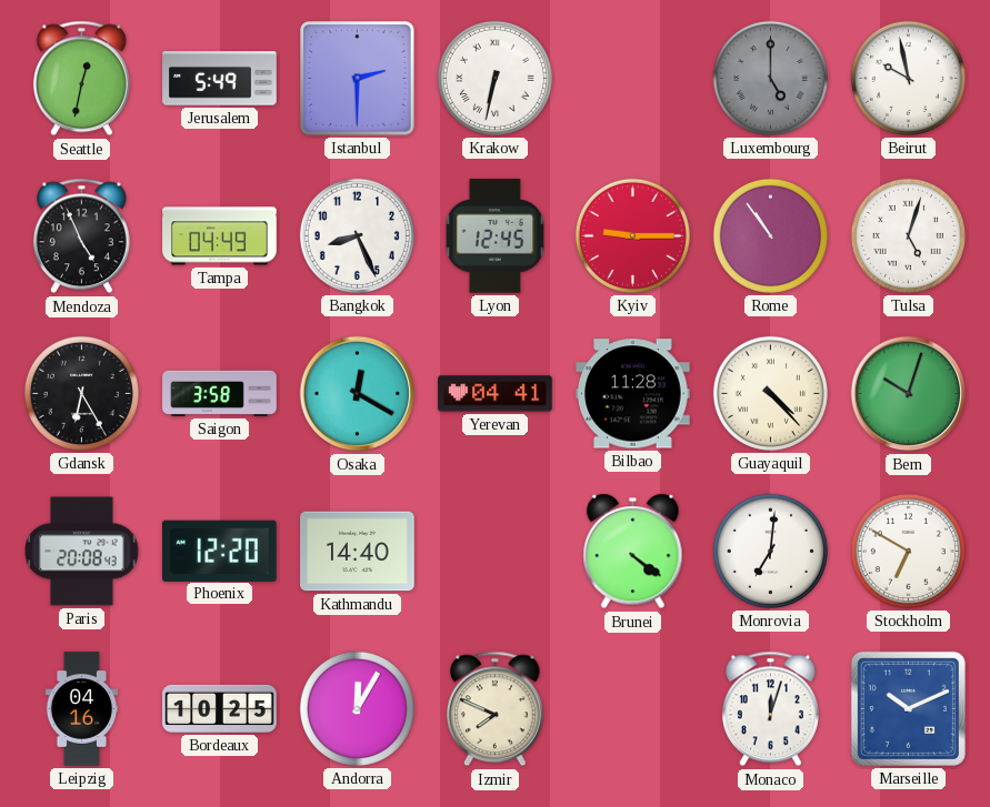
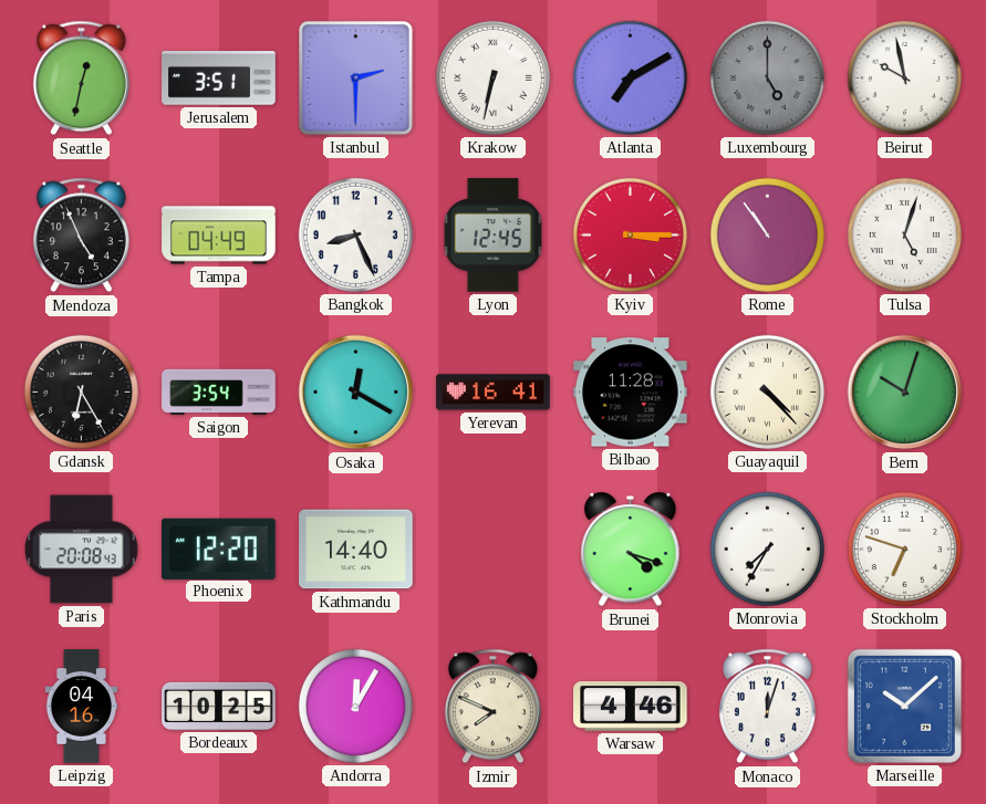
Jerusalem: 5:49 -> 3:51 (219, 79)
Atlanta: none -> 7:10 (630, 77)
Kyiv: 9:15 -> 3:15 (630, 234)
Saigon: 3:58 -> 3:54 (219, 391)
Yerevan: 04:41 -> 16:41 (494, 393)
Brunei: 4:21 -> 4:18 (631, 550)
Monrovia: 7:01 -> 7:35 (767, 549)
Stockholm: 6:50 -> 6:48 (904, 549)
Warsaw: none -> 4:46 (631, 707)
Marseille: 10:11 -> 10:08 (904, 706)
